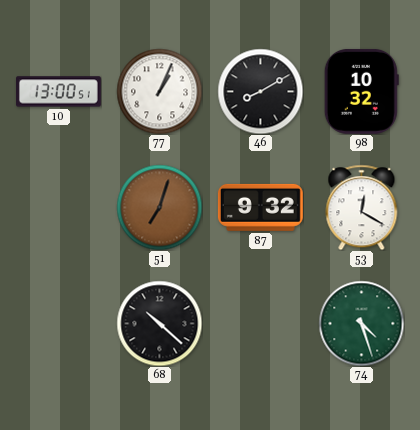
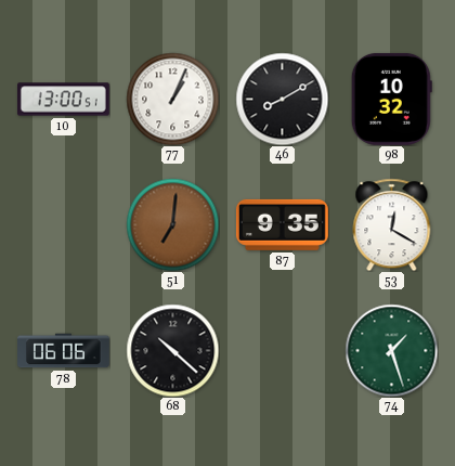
51: 7:03 -> 7:01 (172, 224)
87: 9:32 -> 9:35 (282, 224)
78: none -> 06:06 (64, 351)
74: 4:27 -> 1:27 (391, 350)
